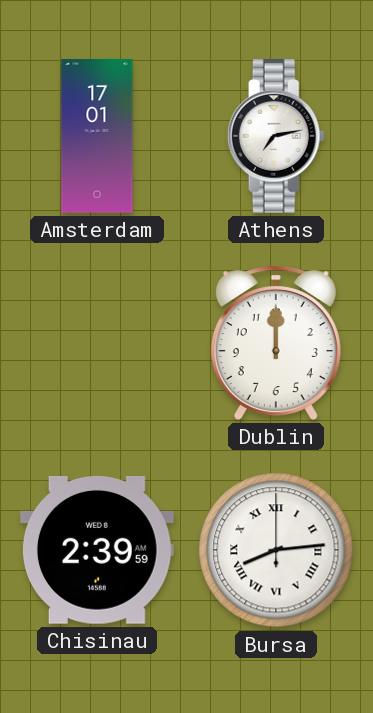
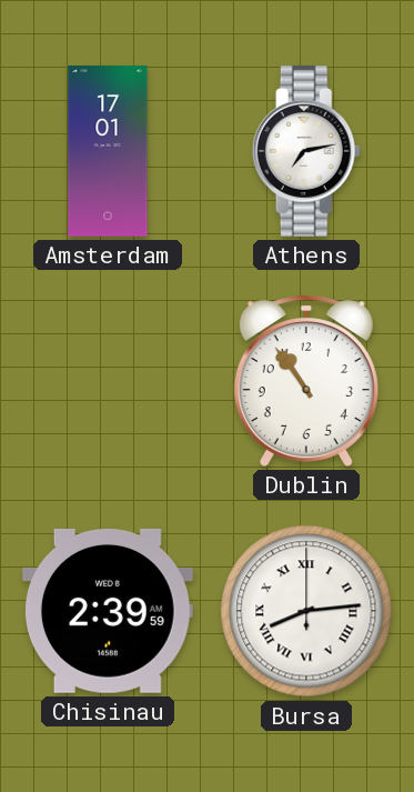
Dublin: 12:00 -> 10:54 (306, 381)
